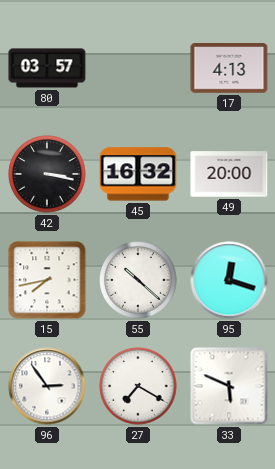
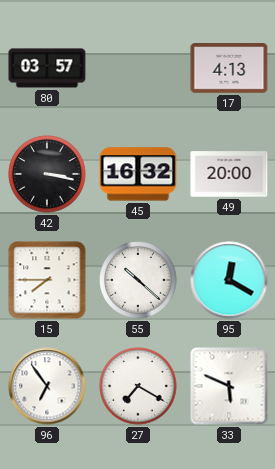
15: 7:43 -> 7:45 (47, 280)
95: 12:18 -> 12:20 (229, 280)
96: 2:54 -> 6:54 (47, 386)
